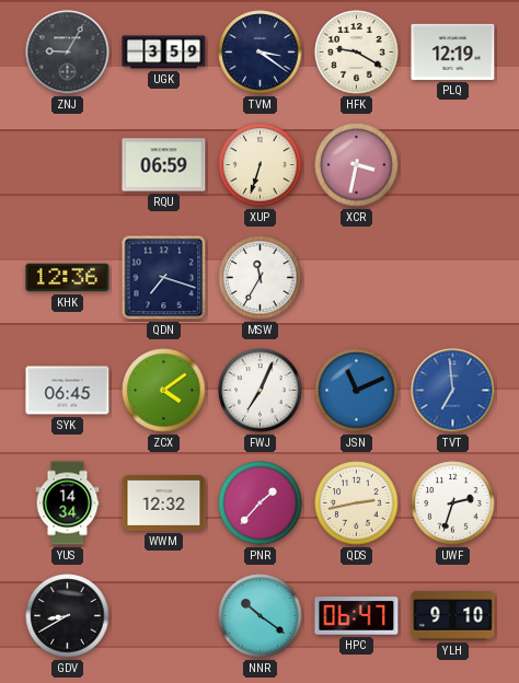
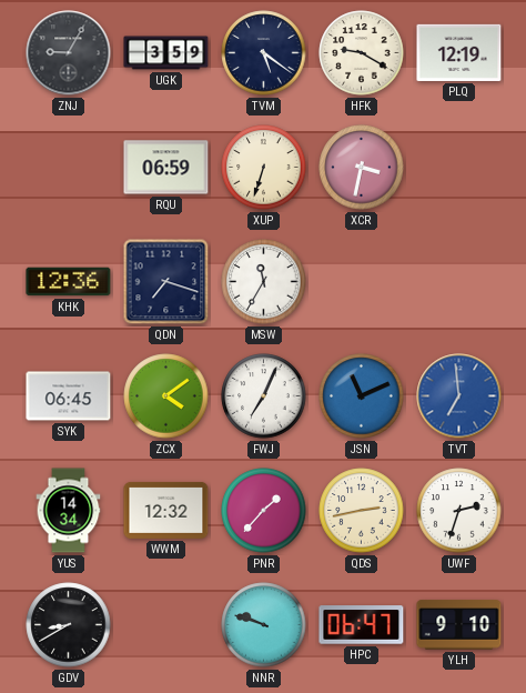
TVM: 3:21 -> 5:21 (264, 53)
NNR: 10:21 -> 9:48 (264, 625)
